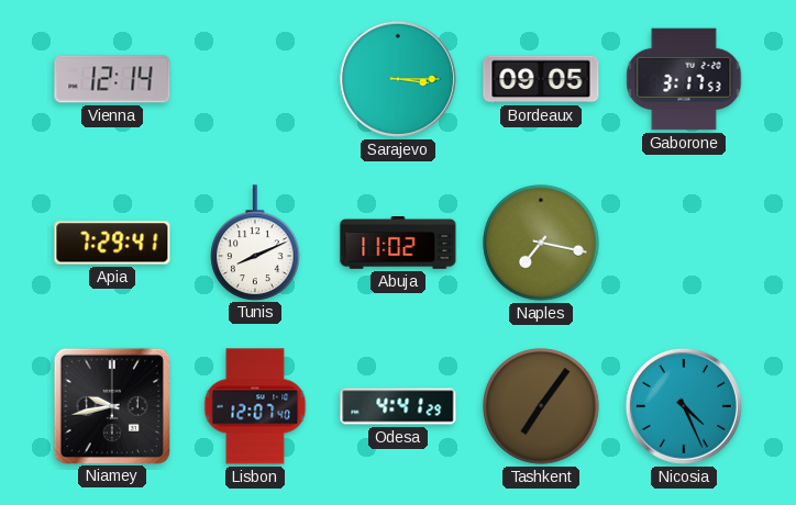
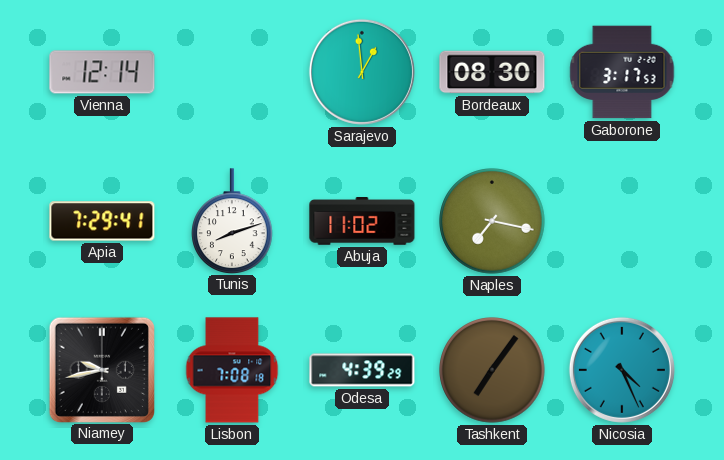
Sarajevo: 3:15 -> 12:59 (362, 72)
Bordeaux: 09:05 -> 08:30 (492, 72)
Tunis: 8:11 -> 8:12 (232, 221)
Lisbon: 12:07 -> 7:08 (232, 370)
Odesa: 4:41 -> 4:39 (362, 370)
